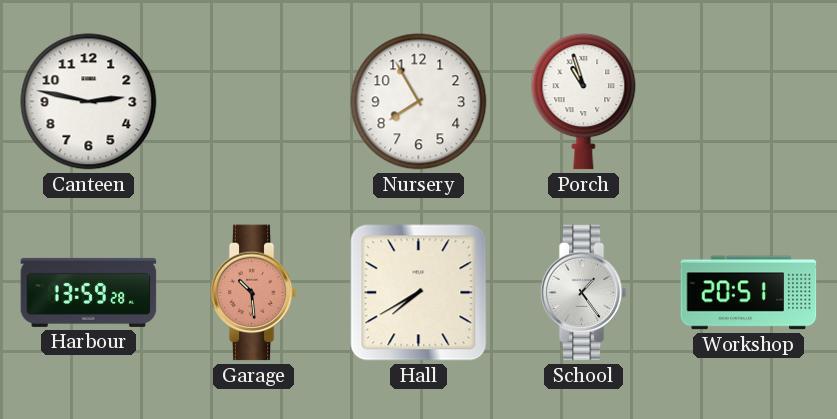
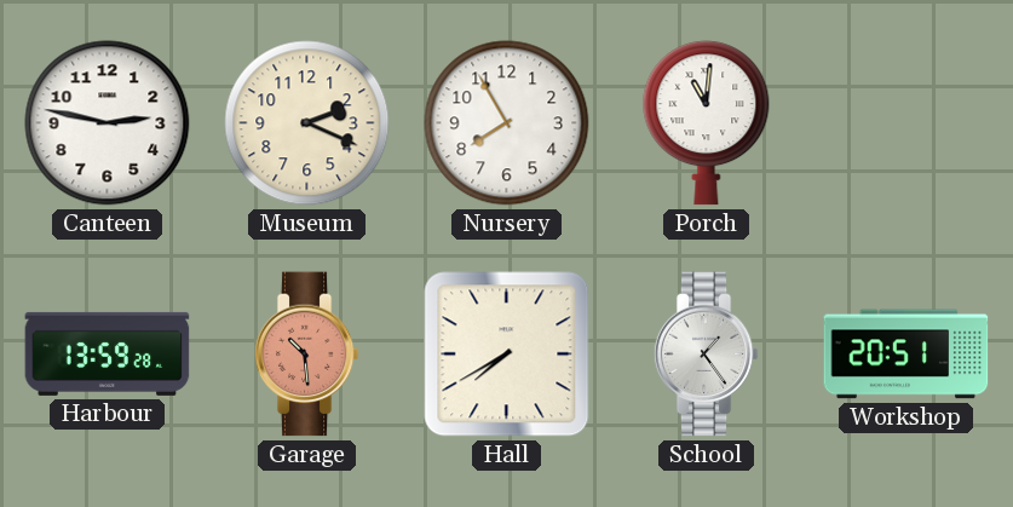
Museum: none -> 2:19 (307, 123)
Porch: 10:57 -> 11:01 (707, 123)
